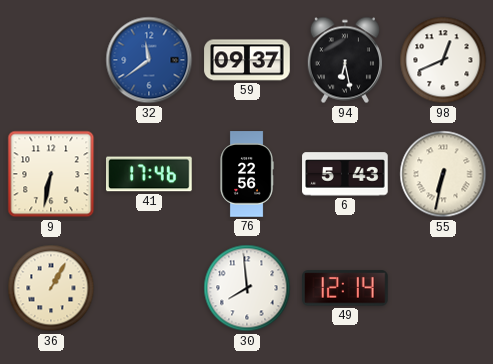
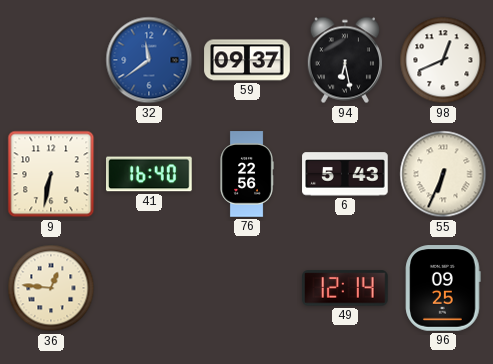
41: 17:46 -> 16:40 (150, 174)
55: 6:32 -> 6:34 (443, 174)
36: 1:05 -> 12:46 (51, 288)
30: 7:59 -> none (247, 288)
96: none -> 09:25 (443, 288)
